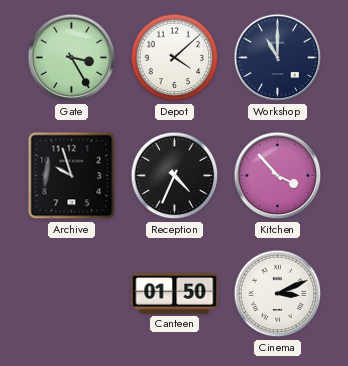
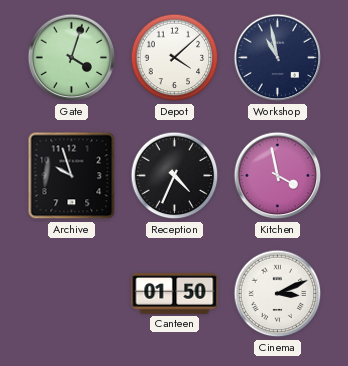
Gate: 3:25 -> 4:03 (72, 58)
Workshop: 11:00 -> 10:58 (278, 58)
Kitchen: 3:53 -> 3:58 (278, 176)
